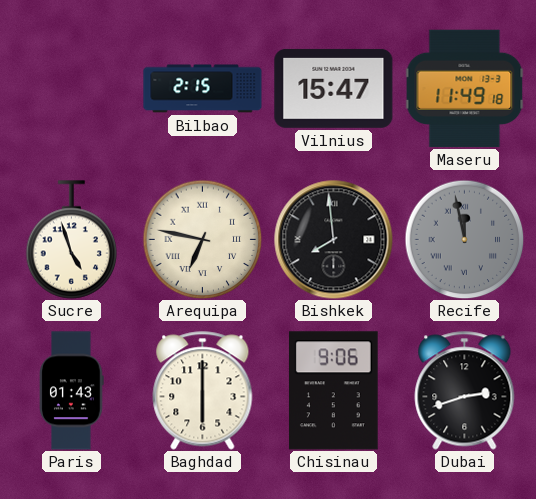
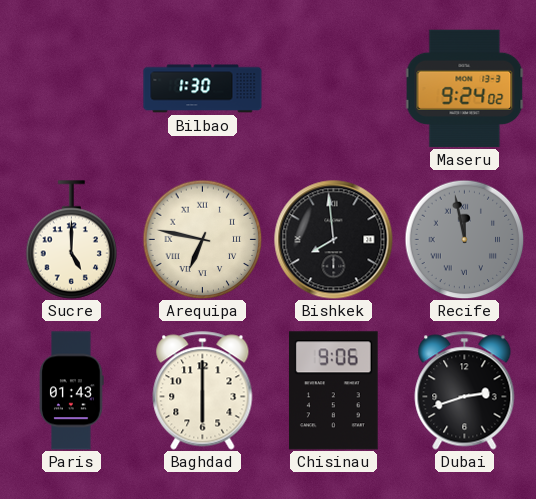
Bilbao: 2:15 -> 1:30 (203, 89)
Vilnius: 15:47 -> none (334, 88)
Maseru: 11:49 -> 9:24 (464, 89)
Sucre: 4:57 -> 5:00 (72, 240)
